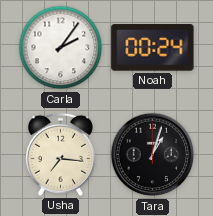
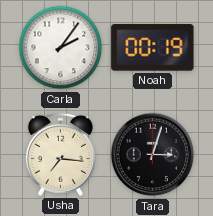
Noah: 00:24 -> 00:19 (153, 48)
Tara: 1:03 -> 3:03 (153, 155)
